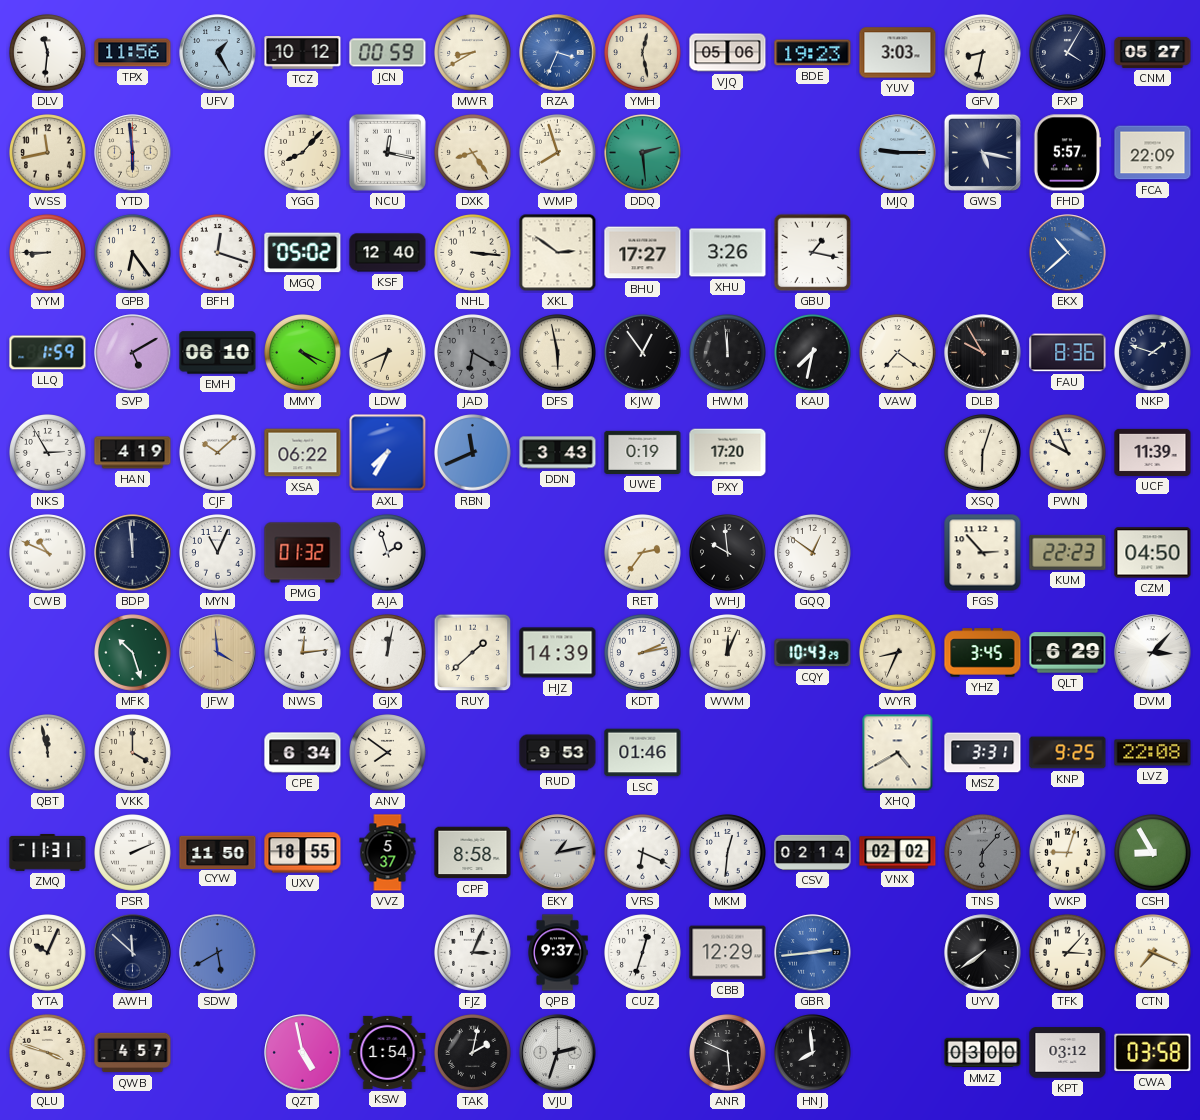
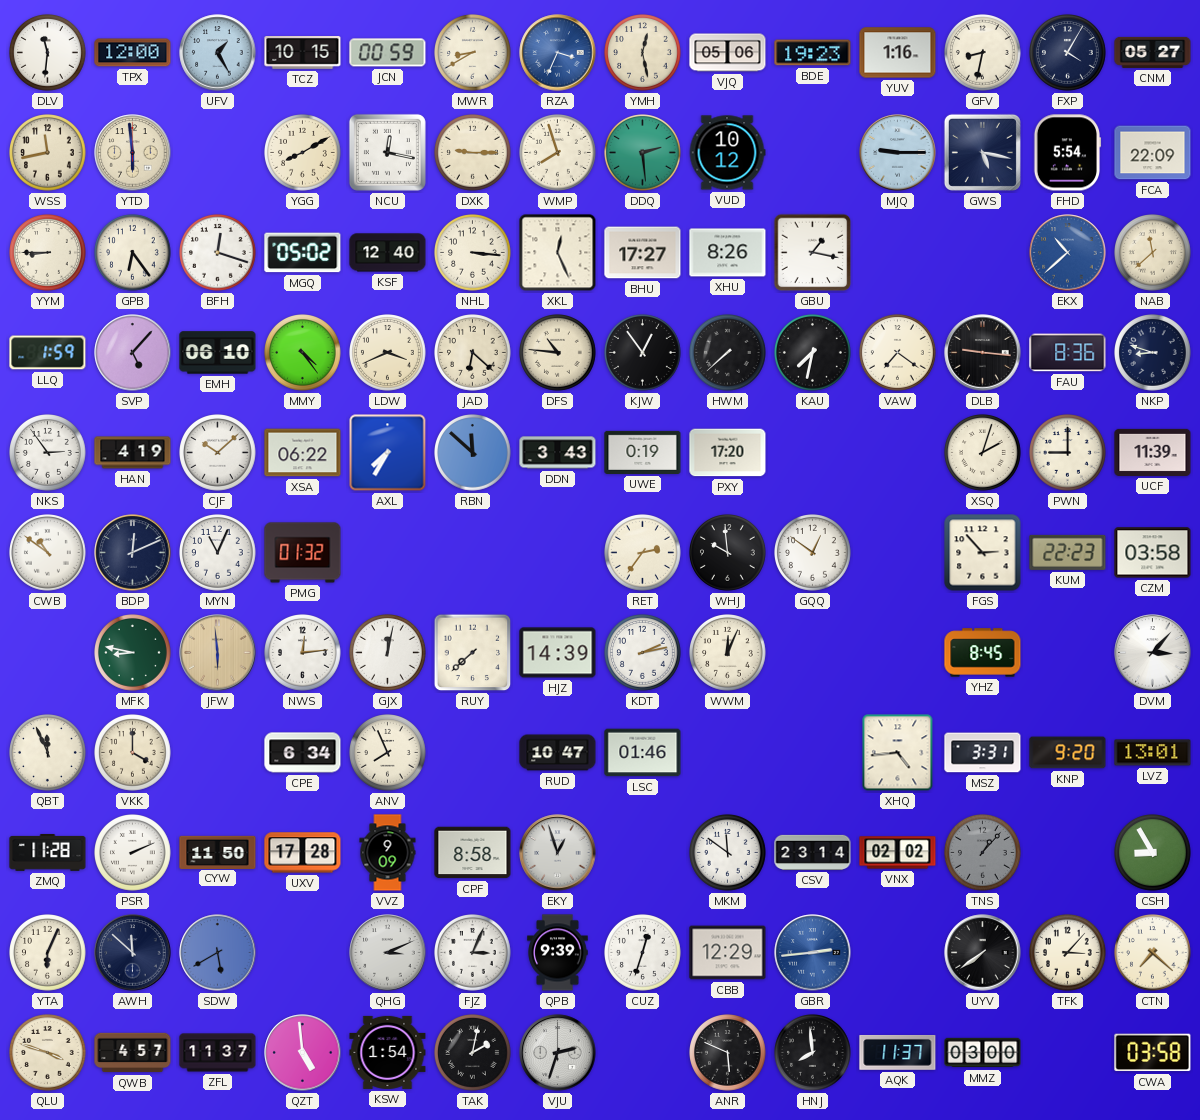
TPX: 11:56 -> 12:00 (133, 53)
TCZ: 10:12 -> 10:15 (303, 53)
YUV: 3:03 -> 1:16 (898, 53)
YGG: 8:07 -> 8:10 (303, 153)
DXK: 8:24 -> 9:15 (473, 153)
VUD: none -> 10:12 (727, 153)
FHD: 5:57 -> 5:54 (1067, 153)
XKL: 2:51 -> 12:26 (558, 253)
XHU: 3:26 -> 8:26 (728, 253)
NAB: none -> 11:38 (1153, 253)
SVP: 5:10 -> 5:07 (133, 353)
MMY: 4:19 -> 4:24 (303, 353)
LDW: 6:41 -> 3:41 (388, 353)
JAD: 6:20 -> 6:22 (473, 353)
JAD dial: grey -> cream (473, 353)
DFS: 5:58 -> 10:46 (558, 353)
HWM: 11:59 -> 7:38 (728, 353)
DLB: 9:55 -> 9:16 (983, 353)
NKP: 1:48 -> 8:48 (1153, 353)
NKS: 2:55 -> 2:54 (48, 453)
RBN: 11:41 -> 11:52 (473, 453)
XSQ: 6:03 -> 2:03 (983, 453)
PWN: 9:56 -> 9:00 (1068, 453)
CWB: 10:49 -> 10:51 (48, 553)
BDP: 11:59 -> 12:11 (133, 553)
AJA: 1:57 -> none (388, 553)
CZM: 04:50 -> 03:58 (1153, 553)
MFK: 10:27 -> 8:47 (133, 653)
JFW: 3:59 -> 5:59 (218, 653)
RUY: 1:38 -> 7:38 (473, 653)
CQY: 10:43 -> none (813, 653)
WYR: 8:34 -> none (898, 653)
YHZ: 3:45 -> 8:45 (983, 653)
QLT: 6:29 -> none (1068, 653)
QBT: 11:58 -> 11:56 (48, 753)
ANV: 7:51 -> 7:56 (388, 753)
RUD: 9:53 -> 10:47 (558, 753)
XHQ: 4:40 -> 4:44 (898, 753)
KNP: 9:25 -> 9:20 (1068, 753)
LVZ: 22:08 -> 13:01 (1153, 753)
ZMQ: 11:31 -> 11:28 (48, 852)
UXV: 18:55 -> 17:28 (303, 853)
VVZ: 5:37 -> 9:09 (388, 853)
EKY: 1:13 -> 12:57 (558, 853)
VRS: 6:19 -> none (643, 853)
MKM: 12:31 -> 11:51 (728, 853)
CSV: 02:14 -> 23:14 (813, 852)
TNS: 6:07 -> 1:07 (983, 853)
WKP: 9:03 -> none (1068, 853)
YTA: 10:04 -> 6:04 (48, 953)
QHG: none -> 3:11 (388, 953)
QPB: 9:37 -> 9:39 (558, 953)
CTN: 7:19 -> 7:22 (1153, 953)
ZFL: none -> 11:37 (218, 1053)
QZT: 4:58 -> 4:59 (303, 1053)
AQK: none -> 11:37 (898, 1052)
KPT: 03:12 -> none (1068, 1053)
